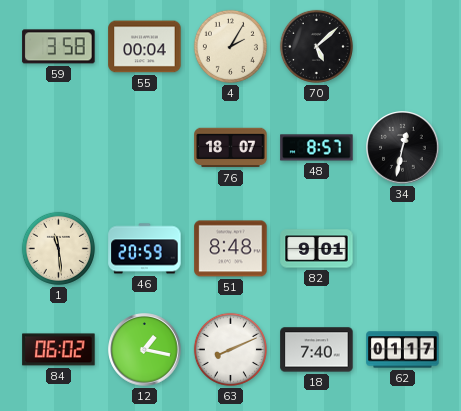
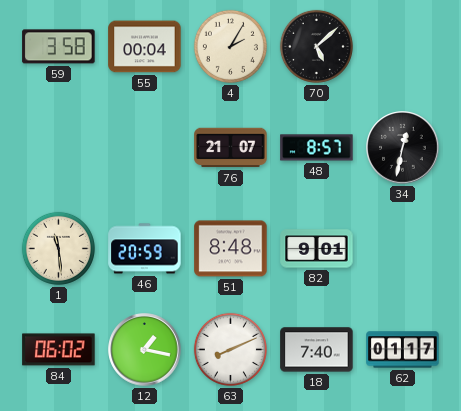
76: 18:07 -> 21:07 (231, 148)
